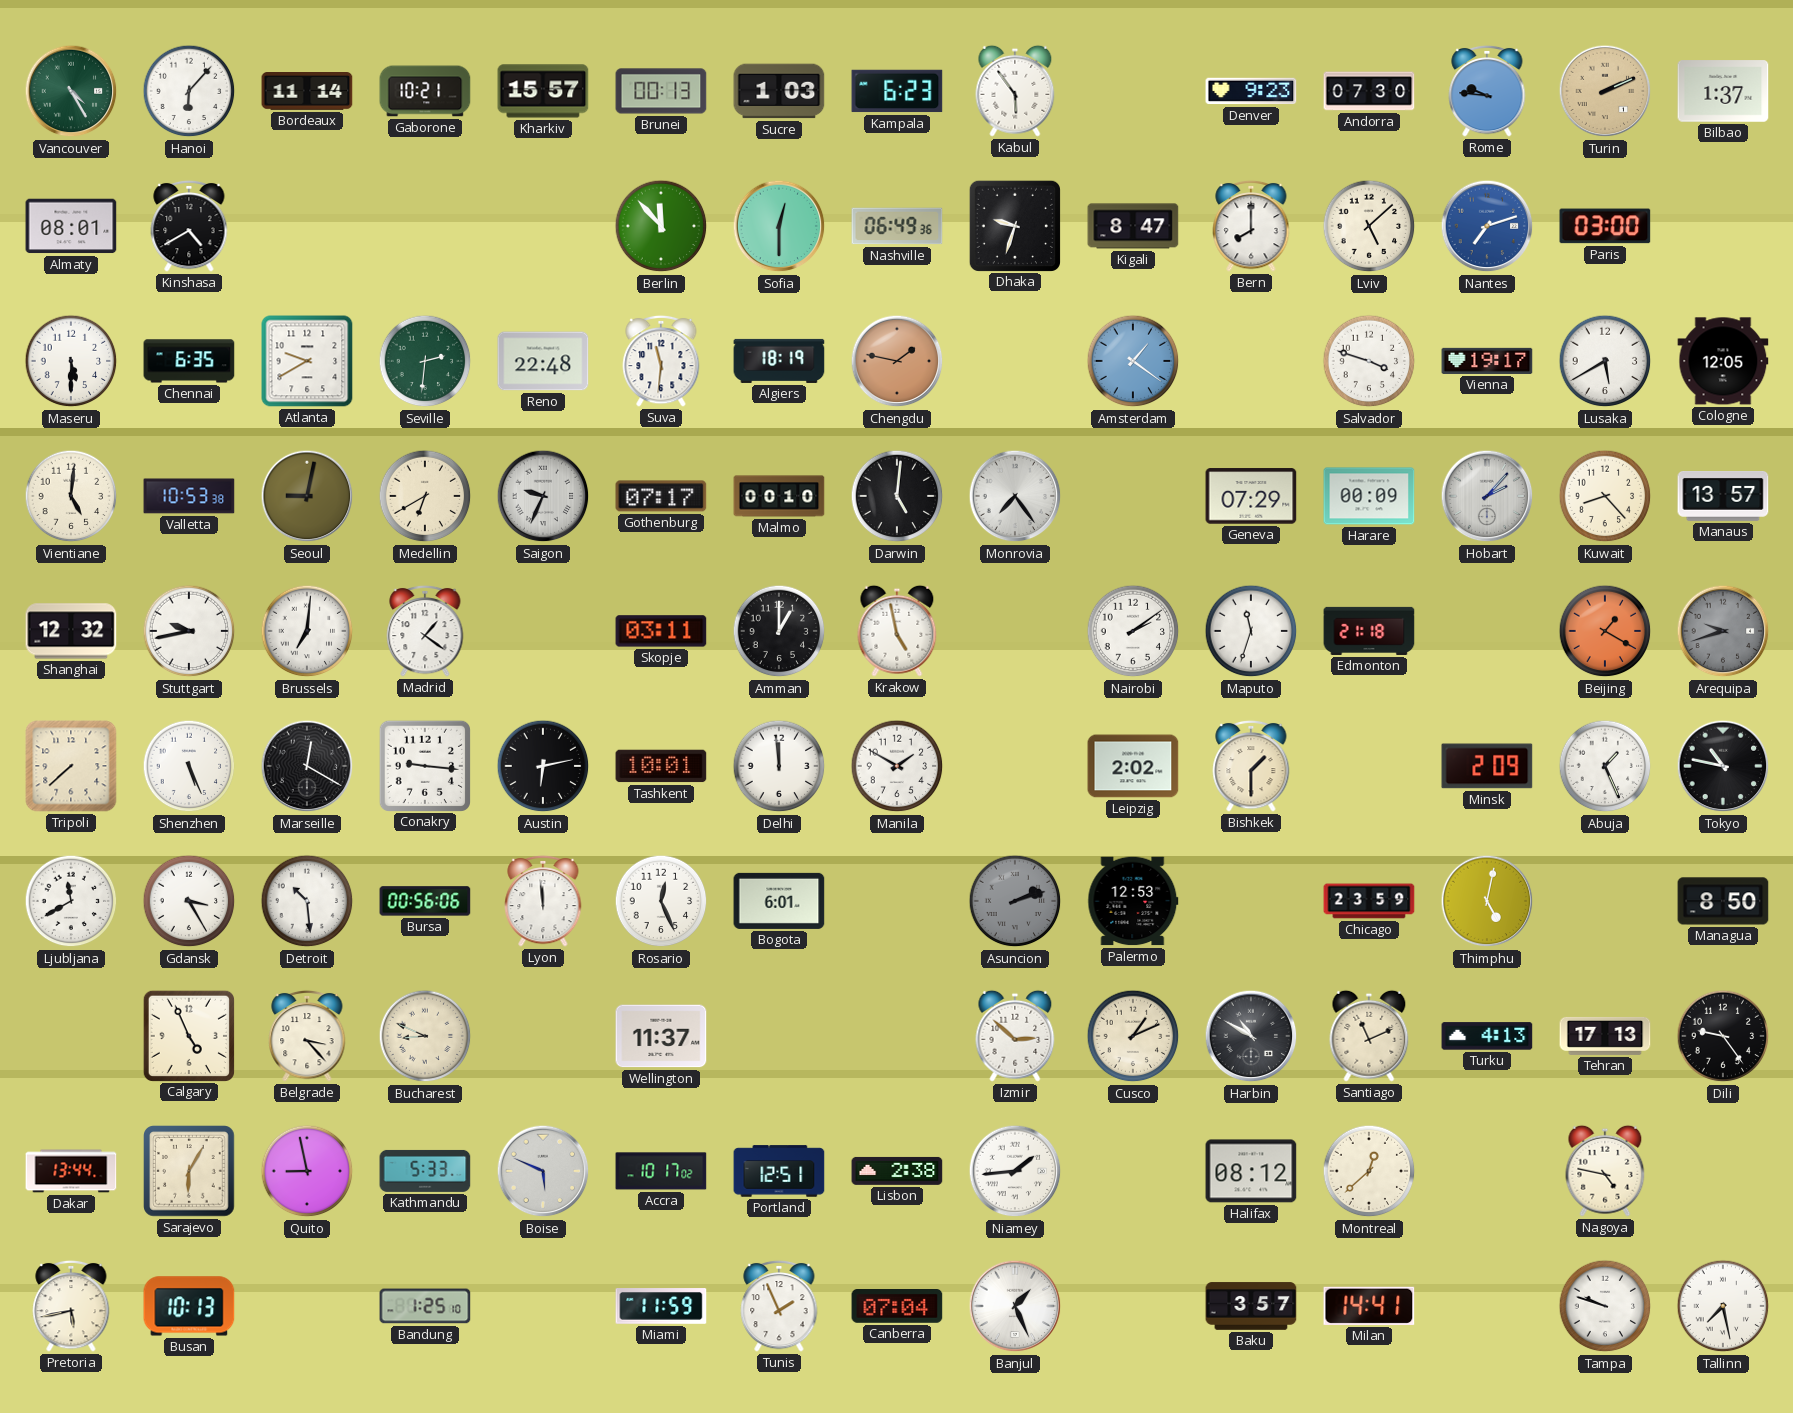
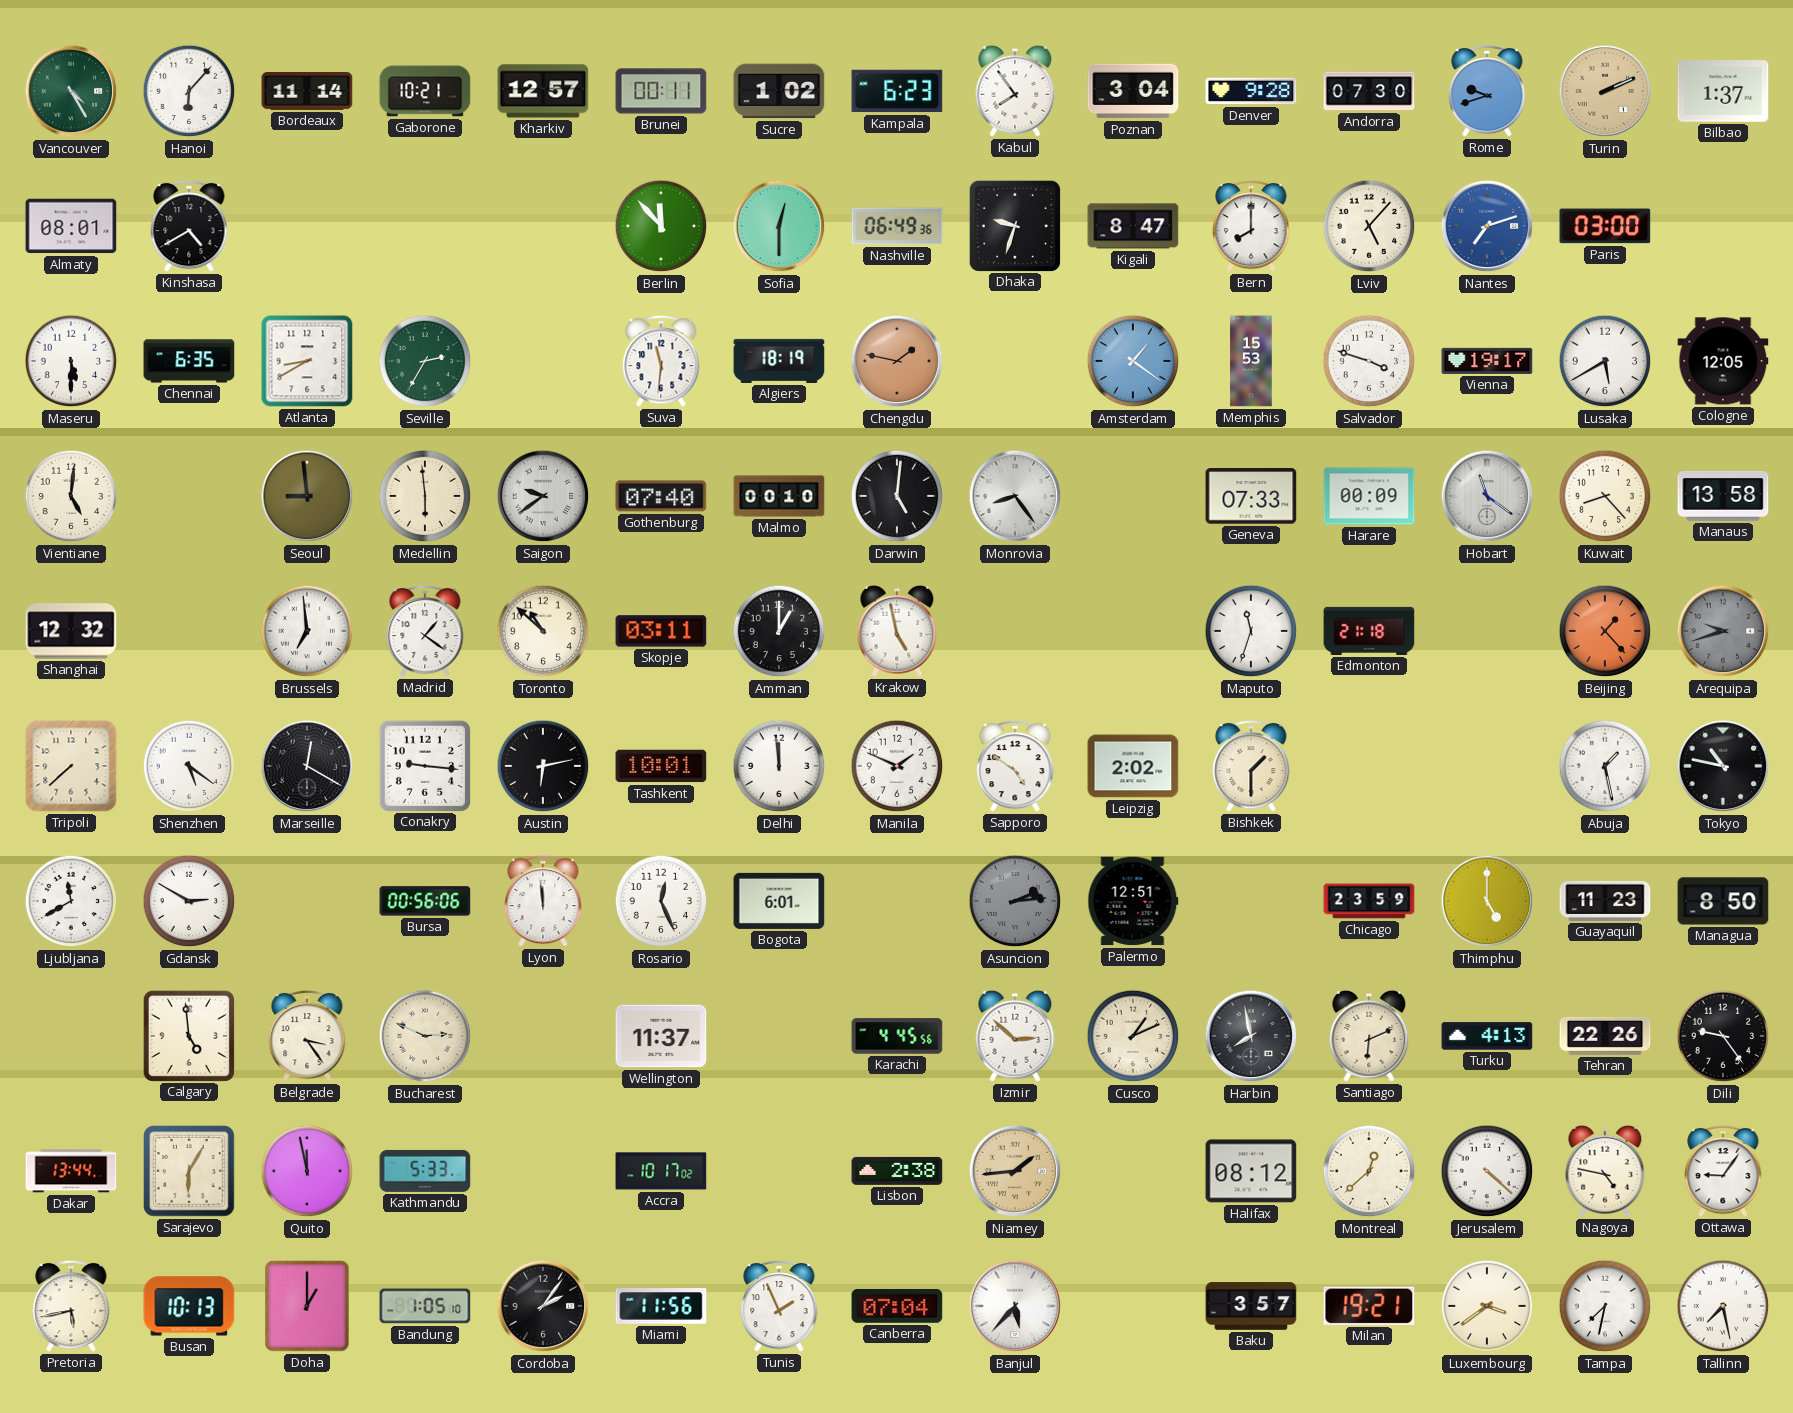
Kharkiv: 15:57 -> 12:57 (543, 91)
Brunei: 00:13 -> 00:11 (661, 91)
Sucre: 1:03 -> 1:02 (779, 91)
Kabul: 5:54 -> 7:54 (1015, 91)
Poznan: none -> 3:04 (1133, 91)
Denver: 9:23 -> 9:28 (1251, 91)
Rome: 9:46 -> 9:42 (1487, 91)
Lviv: 5:08 -> 5:07 (1369, 226)
Atlanta: 9:40 -> 8:40 (307, 361)
Seville: 2:31 -> 2:35 (425, 361)
Reno: 22:48 -> none (543, 361)
Memphis: none -> 15:53 (1251, 361)
Valletta: 10:53 -> none (189, 496)
Seoul: 9:02 -> 8:59 (307, 496)
Medellin: 6:40 -> 5:59 (425, 496)
Saigon: 9:34 -> 9:39 (543, 496)
Gothenburg: 07:17 -> 07:40 (661, 496)
Monrovia: 7:24 -> 8:24 (1015, 496)
Geneva: 07:29 -> 07:33 (1251, 496)
Hobart: 2:07 -> 11:21 (1487, 496)
Manaus: 13:57 -> 13:58 (1723, 497)
Stuttgart: 9:43 -> none (189, 631)
Brussels: 7:01 -> 6:59 (307, 631)
Toronto: none -> 10:52 (543, 631)
Nairobi: 2:09 -> none (1133, 631)
Beijing: 1:20 -> 1:23 (1605, 631)
Shenzhen: 5:26 -> 5:21 (189, 766)
Manila: 1:50 -> 1:49 (897, 766)
Sapporo: none -> 4:51 (1015, 766)
Minsk: 2:09 -> none (1487, 766)
Abuja: 1:26 -> 1:28 (1605, 766)
Gdansk: 3:25 -> 2:50 (189, 901)
Detroit: 10:29 -> none (307, 901)
Asuncion: 2:12 -> 2:14 (1015, 901)
Palermo: 12:53 -> 12:51 (1133, 901)
Thimphu: 5:02 -> 5:00 (1487, 901)
Guayaquil: none -> 11:23 (1605, 901)
Calgary: 4:56 -> 4:59 (188, 1035)
Belgrade: 3:23 -> 3:24 (307, 1036)
Bucharest: 8:49 -> 2:49 (425, 1036)
Karachi: none -> 4:45 (897, 1036)
Harbin: 10:50 -> 7:58 (1251, 1036)
Santiago: 11:11 -> 6:11 (1369, 1036)
Tehran: 17:13 -> 22:26 (1605, 1036)
Quito: 8:58 -> 11:58 (307, 1171)
Boise: 5:49 -> none (543, 1171)
Portland: 12:51 -> none (779, 1171)
Niamey dial: white -> champagne (1015, 1171)
Jerusalem: none -> 4:22 (1487, 1171)
Ottawa: none -> 9:06 (1723, 1171)
Doha: none -> 1:00 (307, 1306)
Bandung: 1:25 -> 1:05 (425, 1306)
Cordoba: none -> 2:06 (543, 1306)
Miami: 11:59 -> 11:56 (661, 1306)
Banjul: 1:26 -> 5:37 (1015, 1306)
Milan: 14:41 -> 19:21 (1369, 1306)
Luxembourg: none -> 3:39 (1487, 1306)
Tampa: 9:48 -> 7:32 (1605, 1306)
